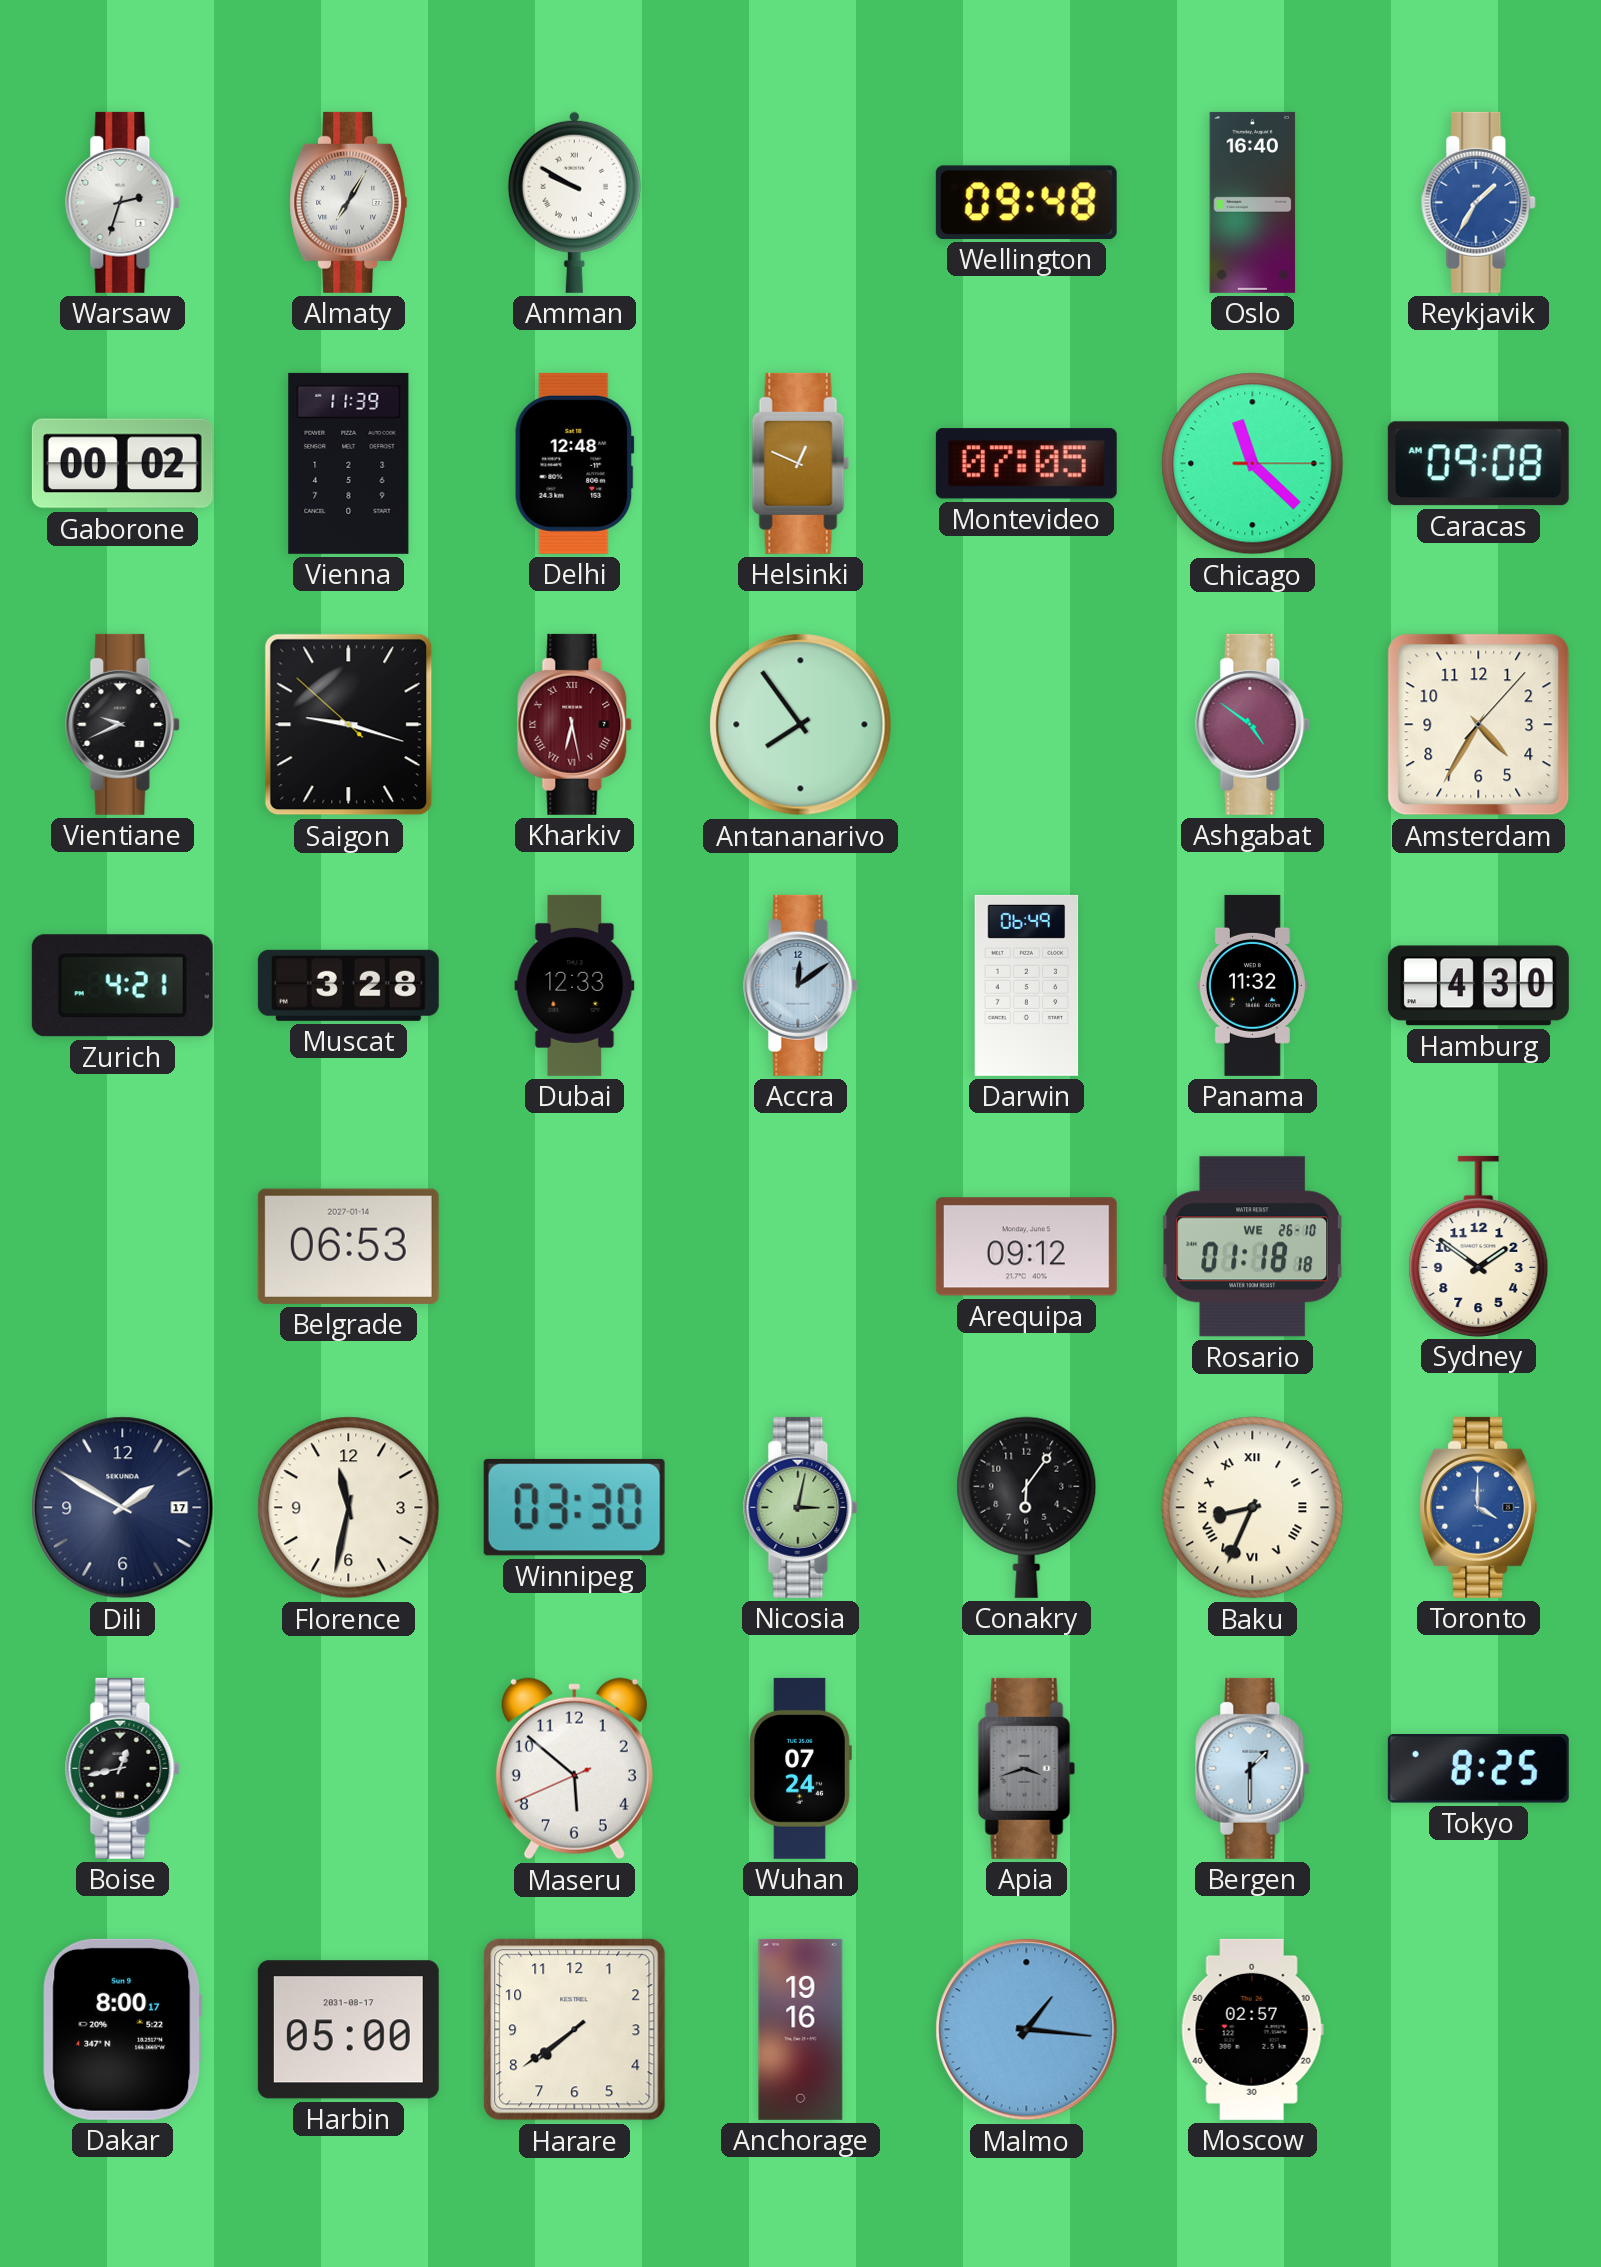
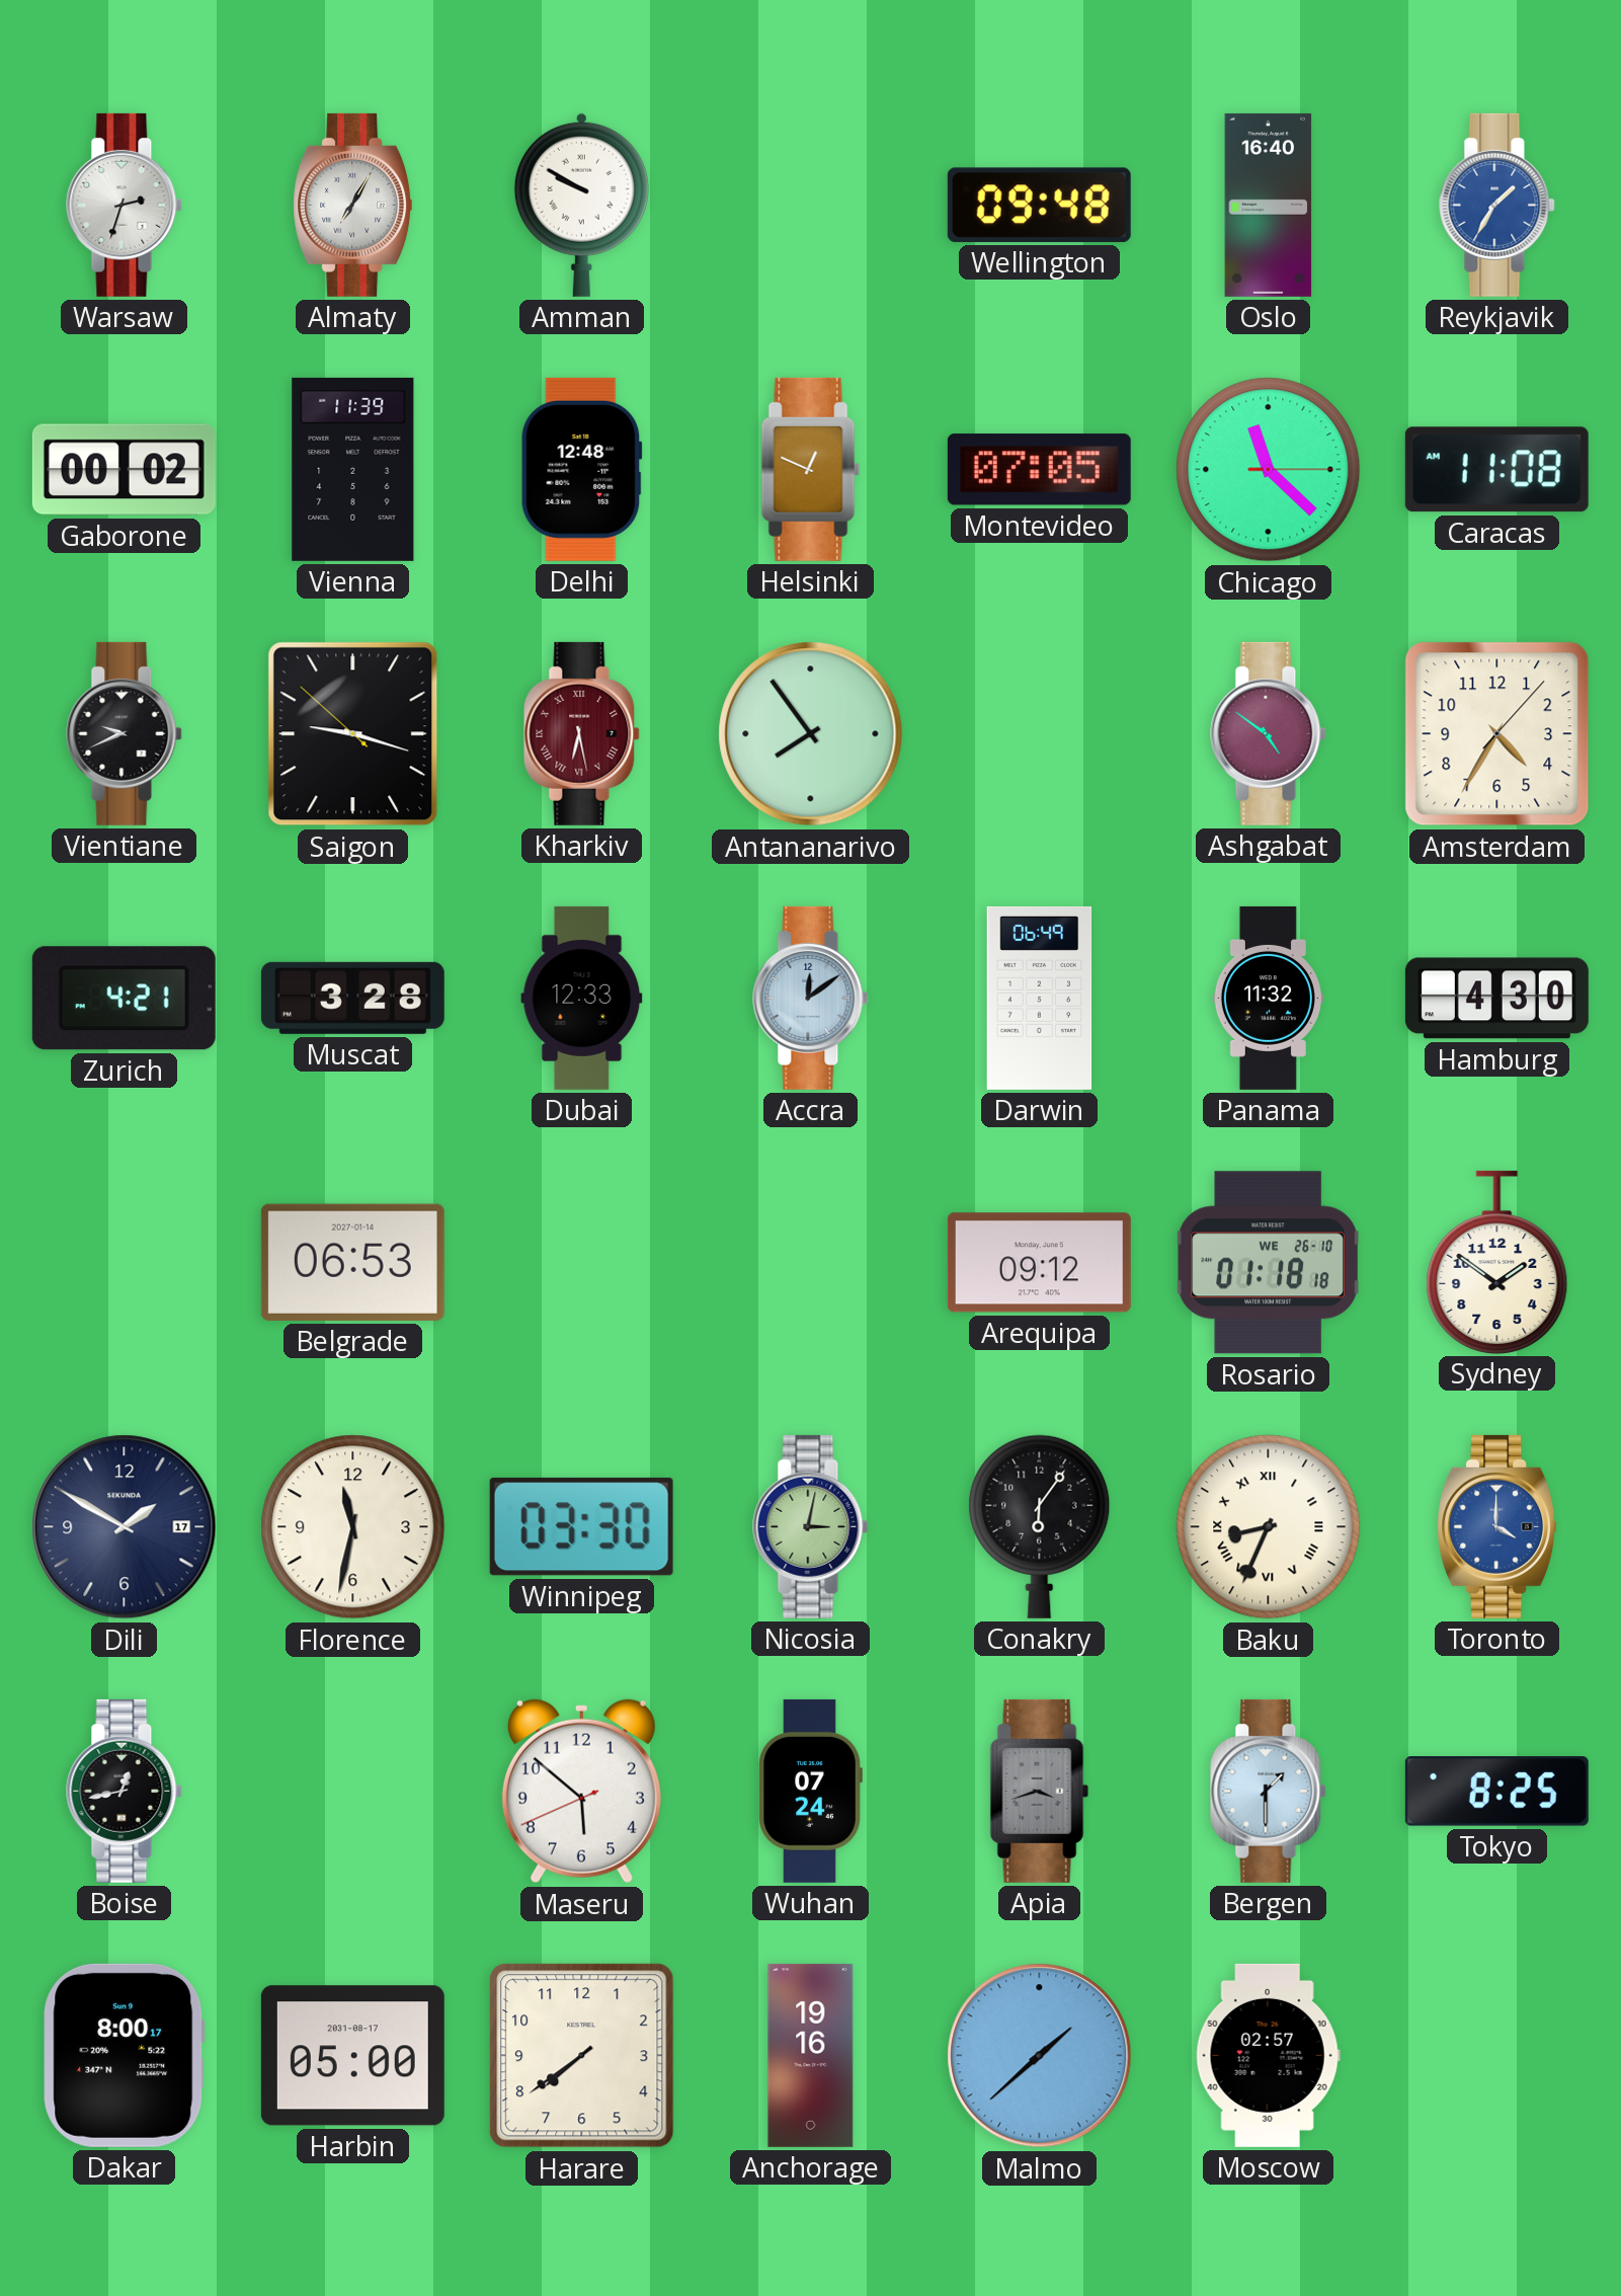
Caracas: 09:08 -> 11:08 (1496, 470)
Malmo: 1:16 -> 1:38 (1040, 2056)
